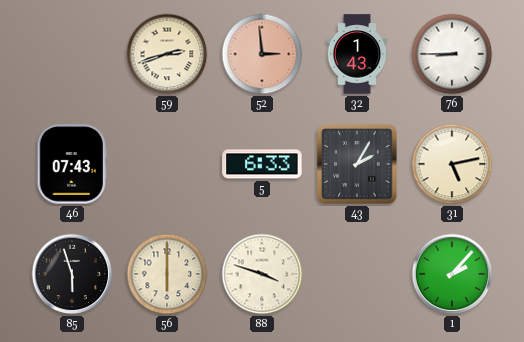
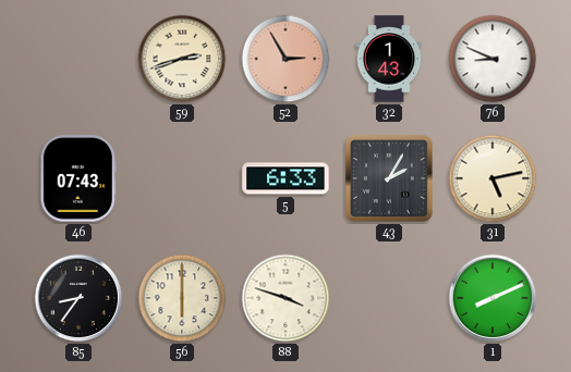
52: 2:59 -> 2:55 (285, 59)
76: 8:45 -> 8:49 (493, 59)
85: 5:57 -> 8:36 (78, 298)
1: 2:07 -> 8:11 (493, 298)
